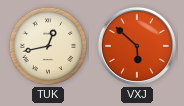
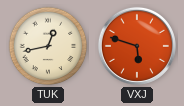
VXJ: 5:52 -> 5:48 (137, 46)
